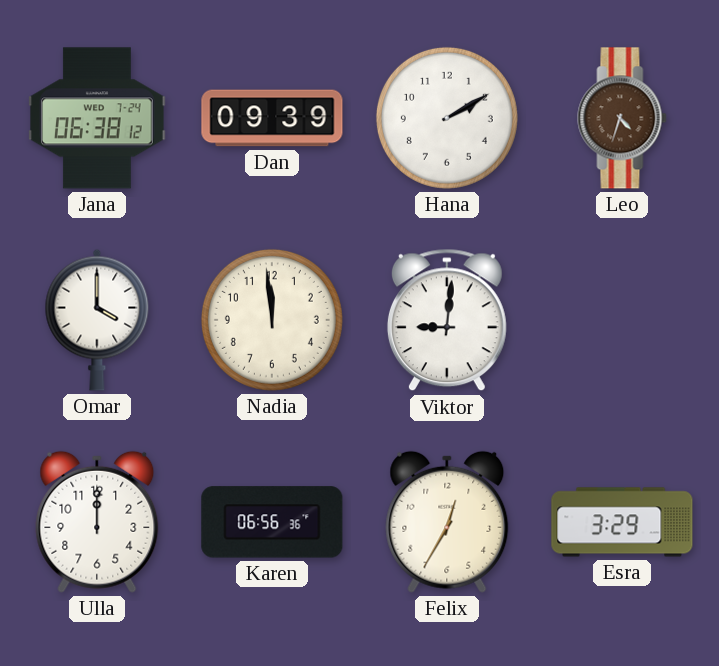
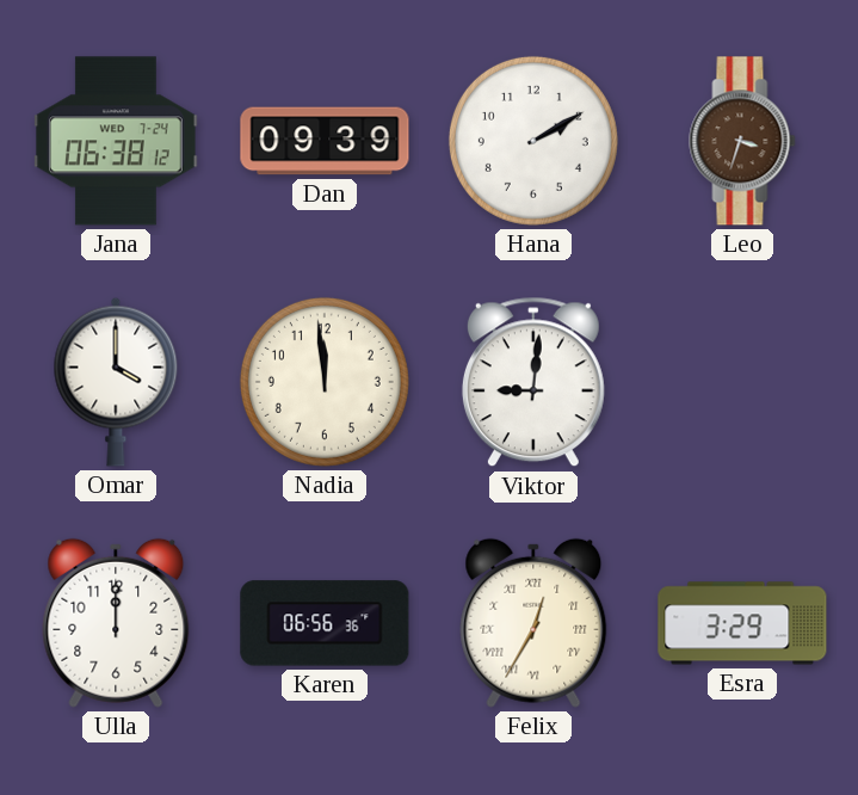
Leo: 4:33 -> 3:33 (742, 141)
Felix numerals: Arabic -> Roman (533, 623)
